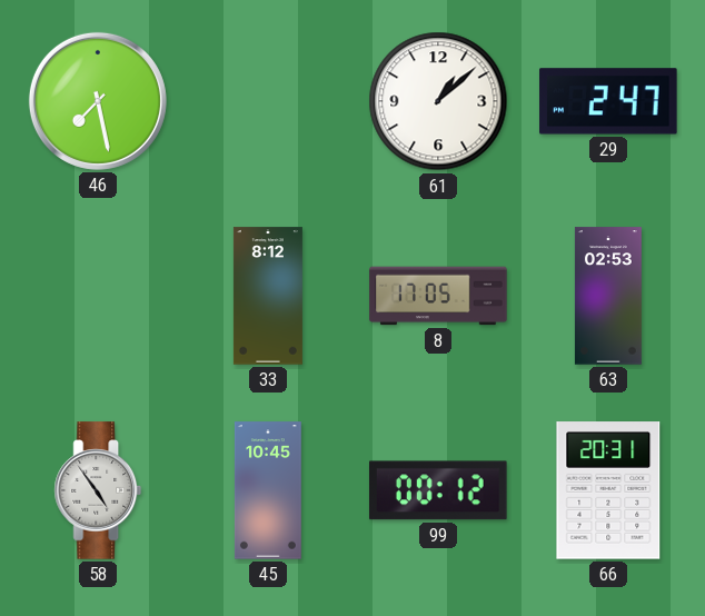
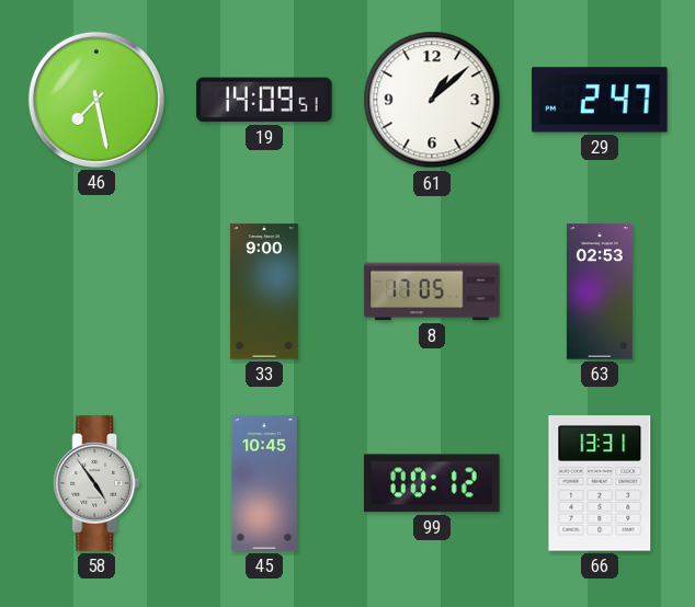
19: none -> 14:09 (264, 100)
33: 8:12 -> 9:00 (264, 291)
66: 20:31 -> 13:31 (600, 483)
